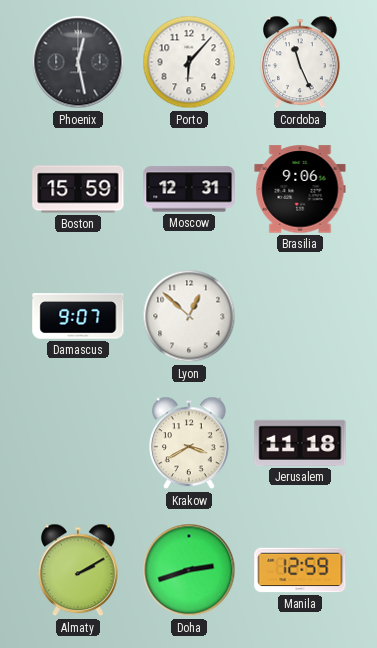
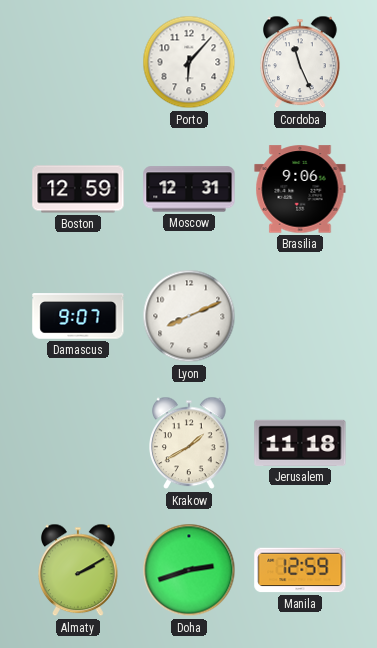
Phoenix: 12:28 -> none (78, 62)
Boston: 15:59 -> 12:59 (78, 189)
Lyon: 12:52 -> 8:11 (189, 316)
Krakow: 3:40 -> 1:40 (190, 443)
